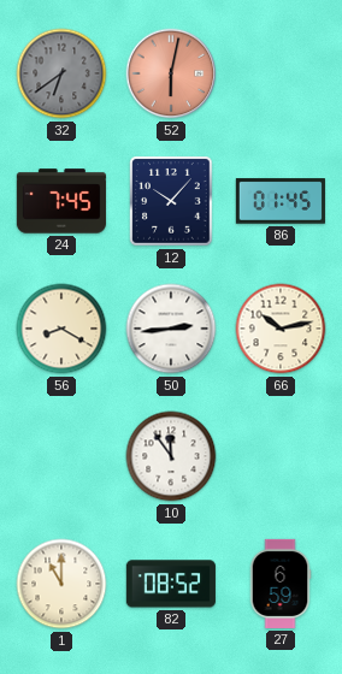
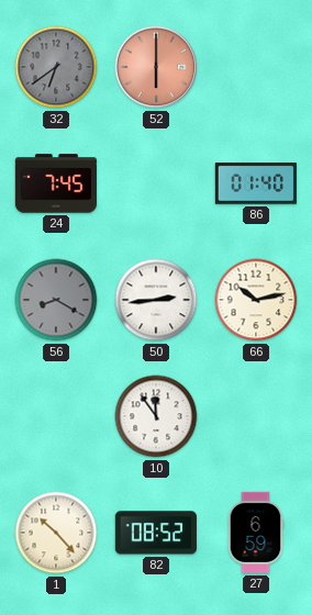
52: 6:02 -> 6:00 (156, 67)
12: 10:07 -> none (171, 201)
86: 01:45 -> 01:40 (256, 183)
56 dial: cream -> grey (56, 300)
1: 11:00 -> 10:23 (56, 533)
